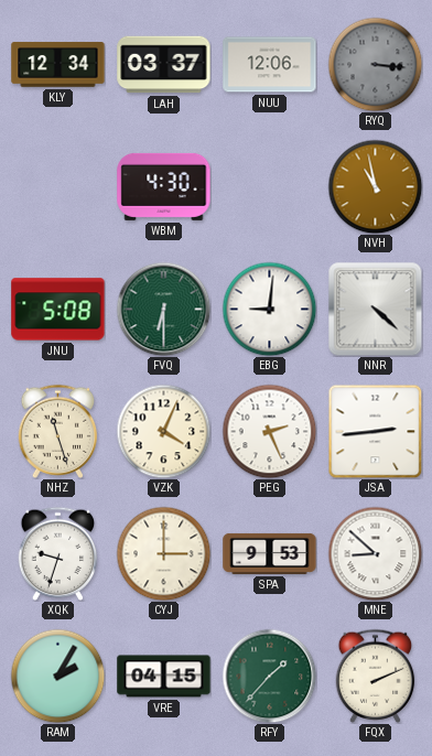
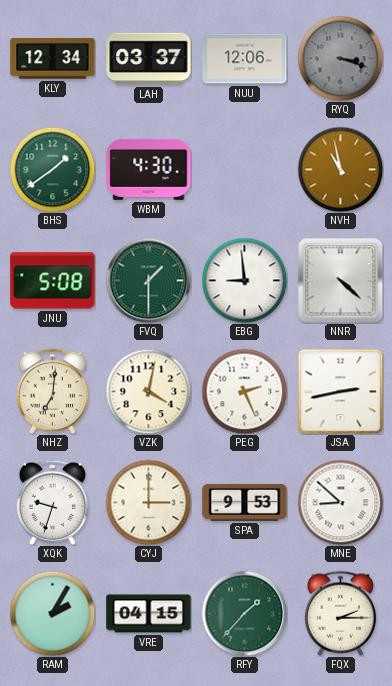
RYQ: 3:16 -> 3:18 (340, 58)
BHS: none -> 1:39 (52, 169)
FVQ: 6:30 -> 1:30 (148, 280)
EBG: 9:01 -> 8:59 (244, 280)
NHZ: 11:27 -> 7:01 (53, 391)
VZK: 4:04 -> 4:02 (148, 391)
JSA: 2:44 -> 2:43 (340, 391)
FQX: 2:11 -> 2:15 (341, 613)
